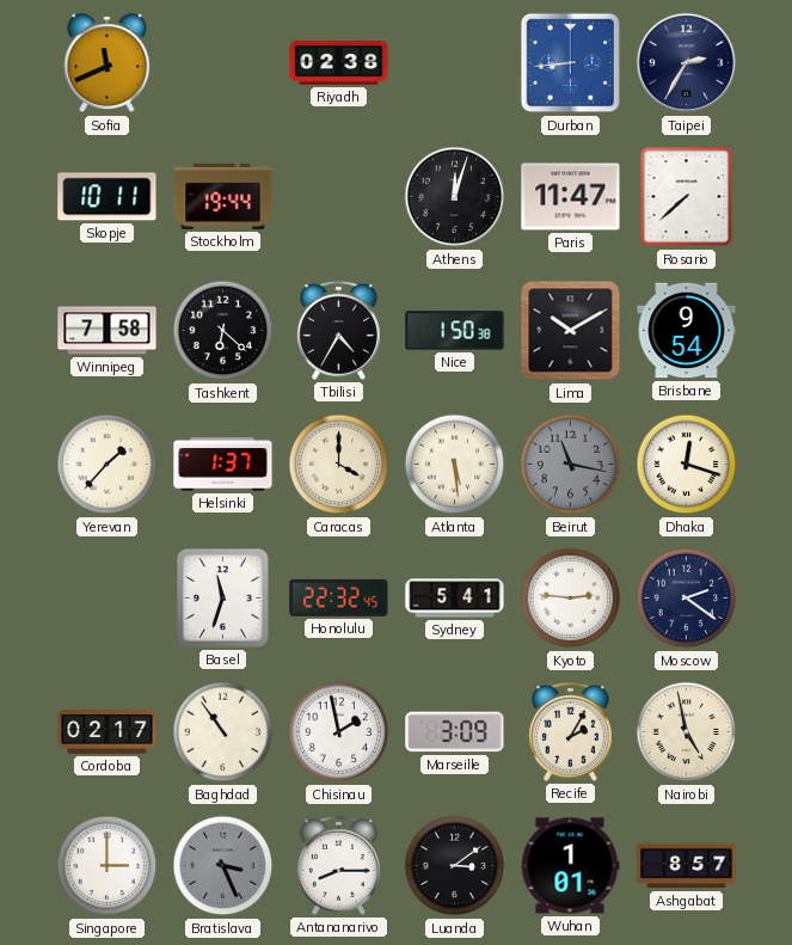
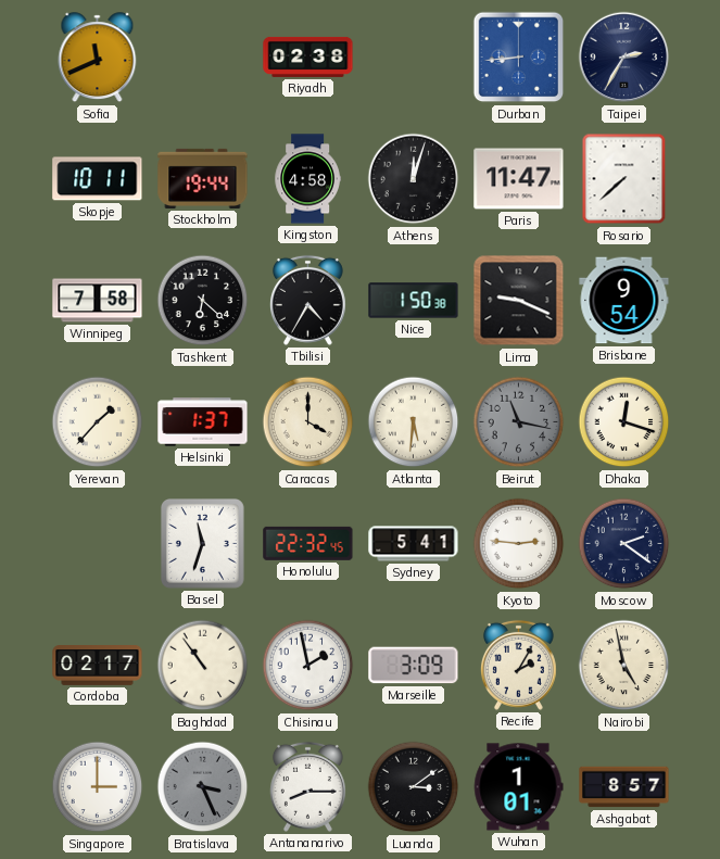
Kingston: none -> 4:58 (307, 179)
Lima: 10:10 -> 9:19 (519, 301)
Atlanta: 5:29 -> 5:31 (414, 422)
